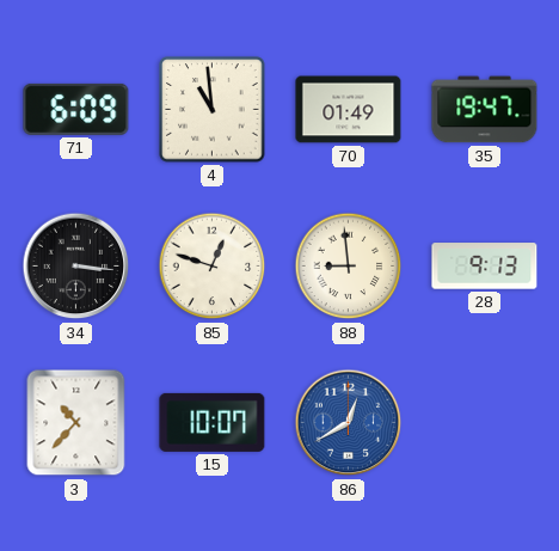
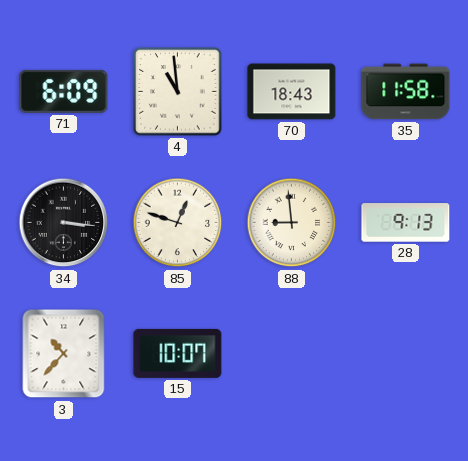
70: 01:49 -> 18:43 (292, 92)
35: 19:47 -> 11:58 (406, 92)
86: 12:40 -> none (349, 423)
